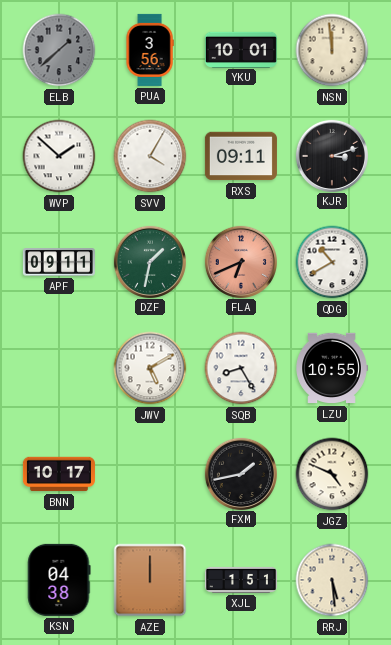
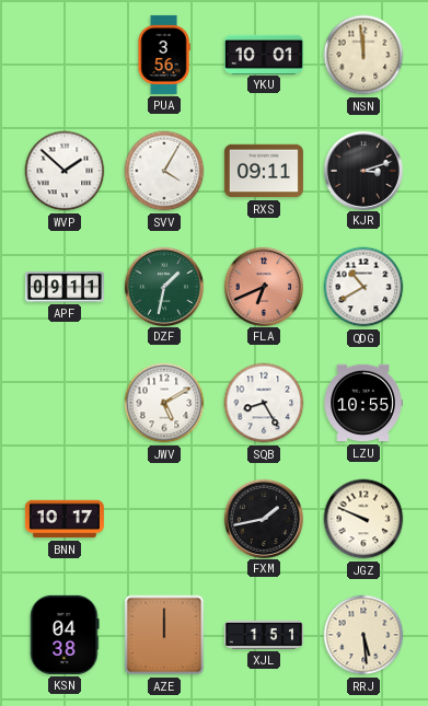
ELB: 1:38 -> none (59, 50)
JGZ: 4:49 -> 9:49 (363, 519)
